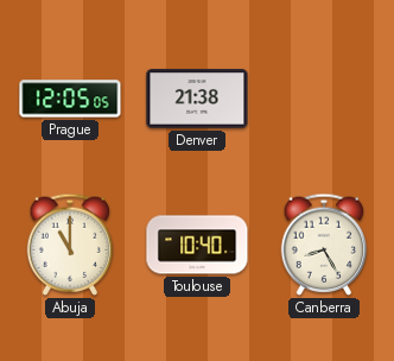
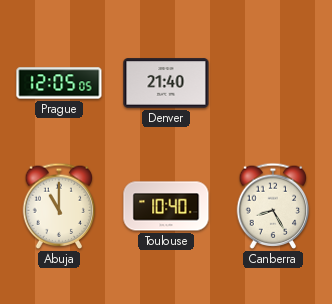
Denver: 21:38 -> 21:40 (166, 83)
